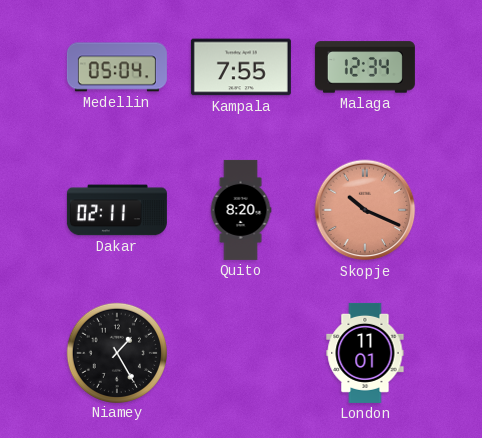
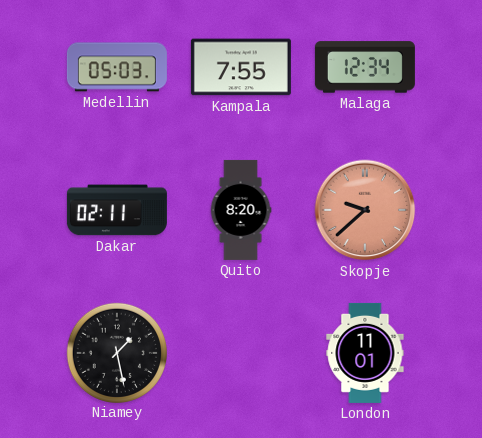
Medellin: 05:04 -> 05:03 (117, 67)
Skopje: 10:19 -> 9:38 (365, 210)
Niamey: 1:25 -> 1:28 (116, 352)
